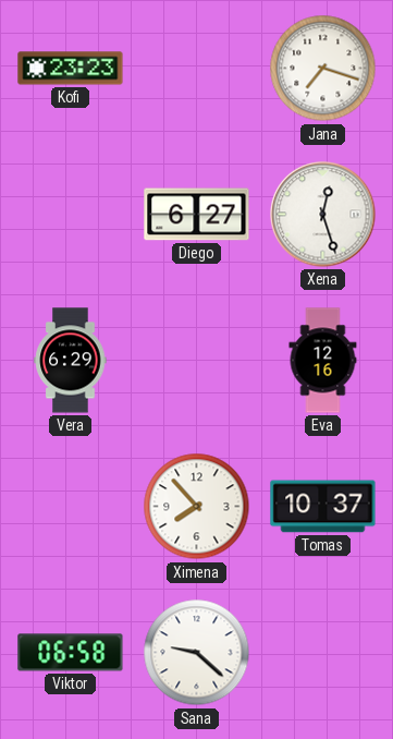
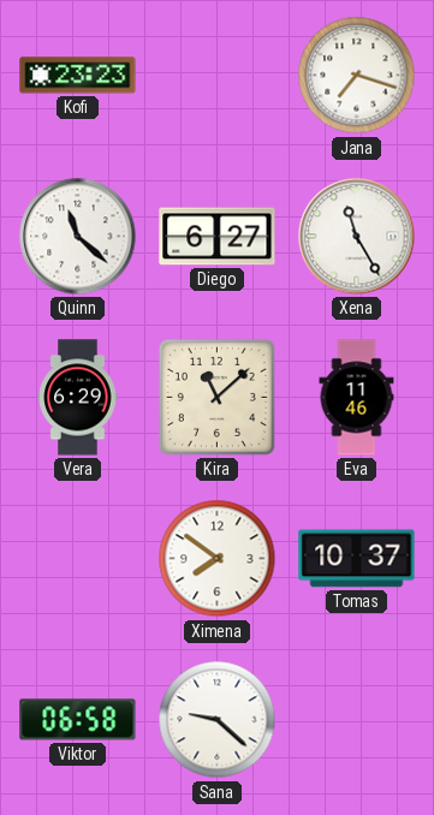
Quinn: none -> 11:22 (78, 237)
Xena: 12:27 -> 11:25 (357, 237)
Kira: none -> 11:08 (216, 397)
Eva: 12:16 -> 11:46 (357, 398)
Ximena: 7:53 -> 7:51 (218, 559)
